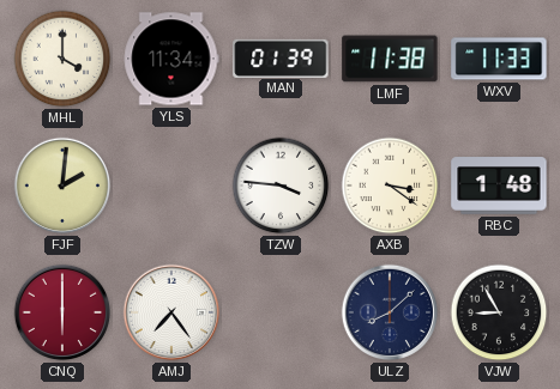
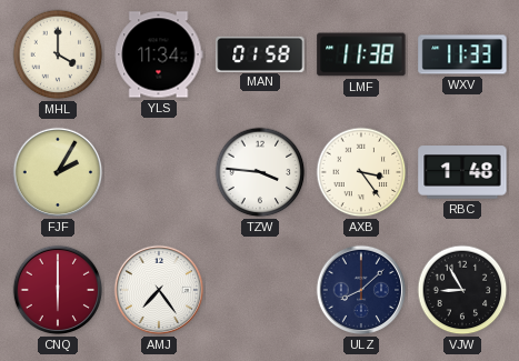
MAN: 01:39 -> 01:58 (260, 53)
FJF: 2:01 -> 2:05 (58, 172)
AXB: 3:21 -> 3:24 (361, 172)
